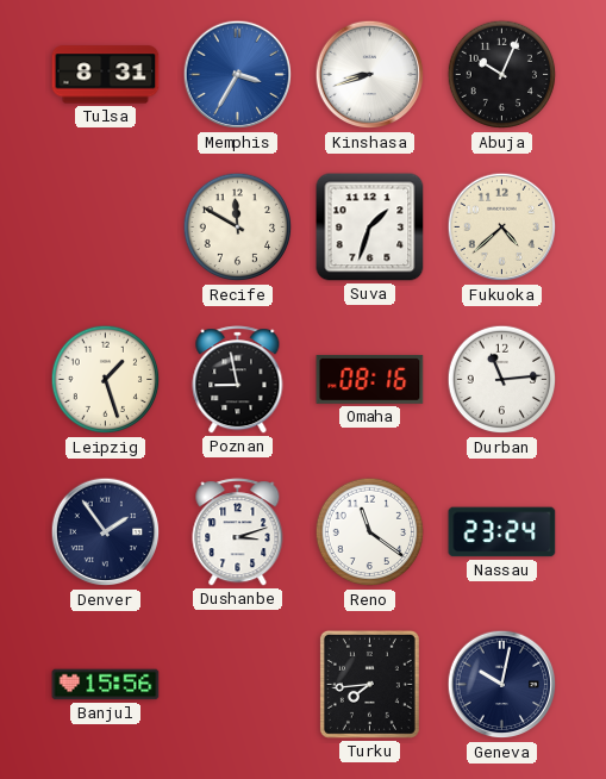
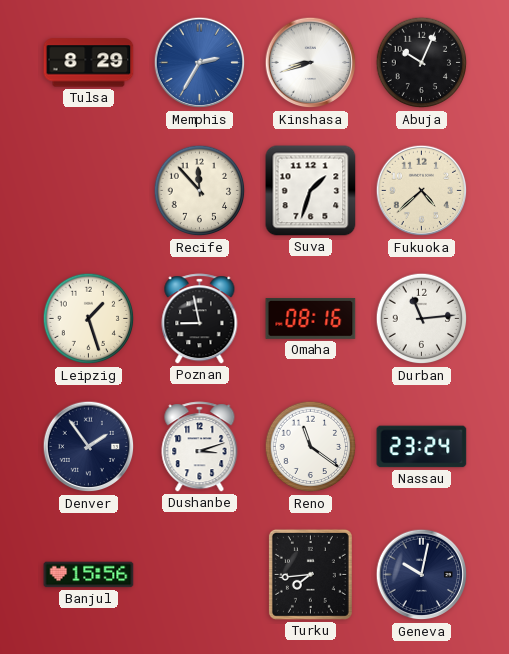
Tulsa: 8:31 -> 8:29 (89, 63)
Memphis: 3:35 -> 2:35 (200, 63)
Recife: 11:50 -> 11:53 (200, 191)
